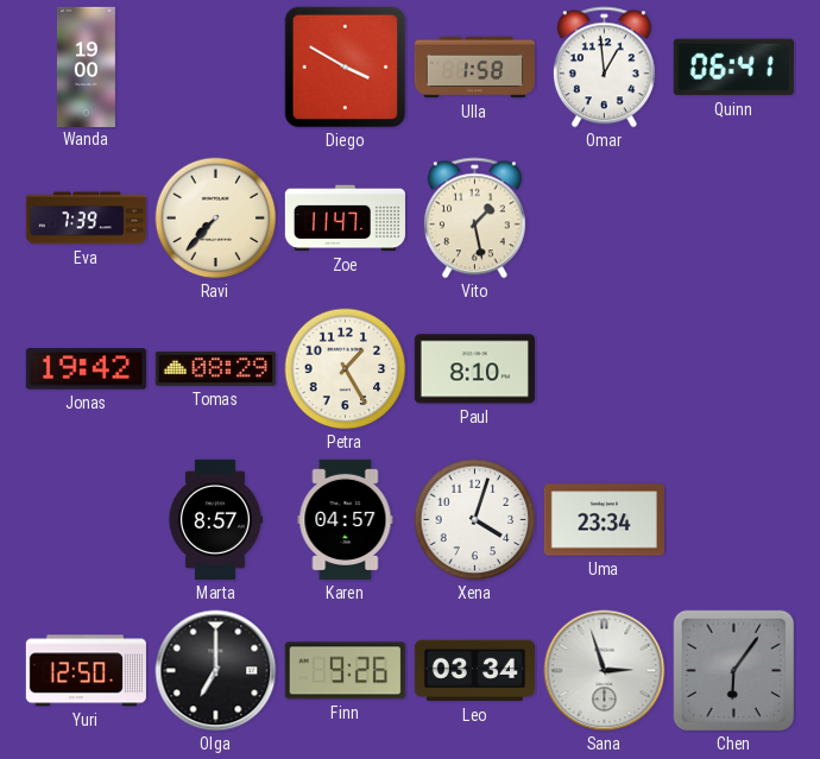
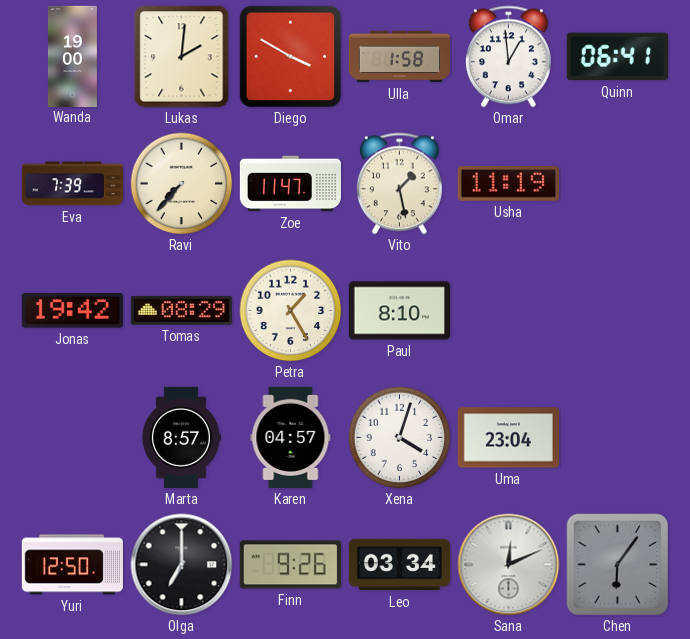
Lukas: none -> 2:01 (182, 57)
Usha: none -> 11:19 (508, 184)
Uma: 23:34 -> 23:04 (508, 438)
Sana: 2:57 -> 12:11 (509, 565)
